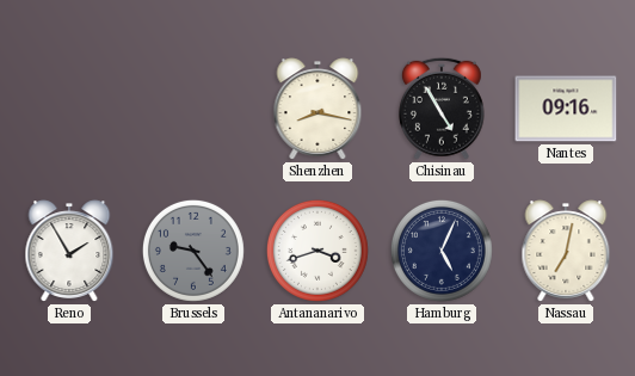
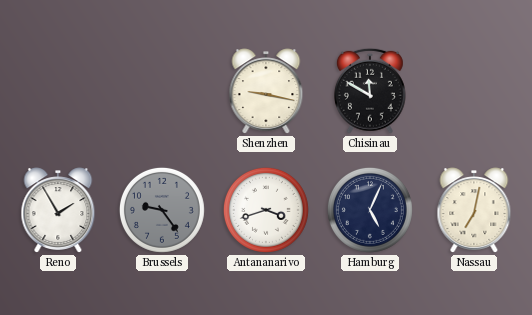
Shenzhen: 8:17 -> 9:17 (266, 91)
Chisinau: 4:55 -> 11:50 (370, 91)
Nantes: 09:16 -> none (566, 109)
